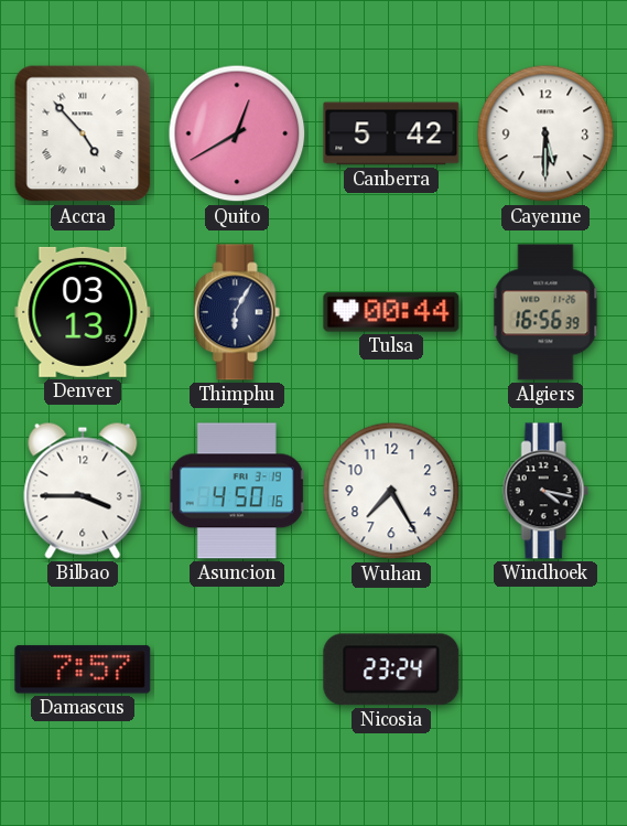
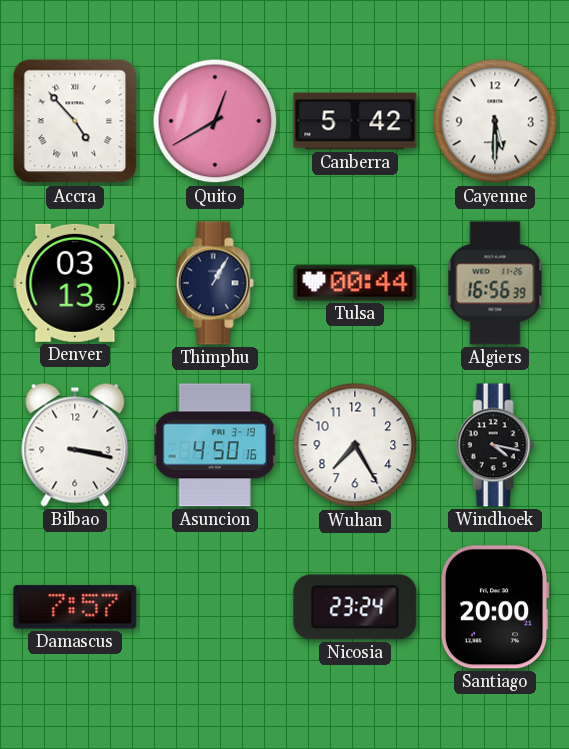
Thimphu: 6:05 -> 1:05 (215, 283)
Bilbao: 3:45 -> 3:17 (75, 445)
Santiago: none -> 20:00 (495, 607)
